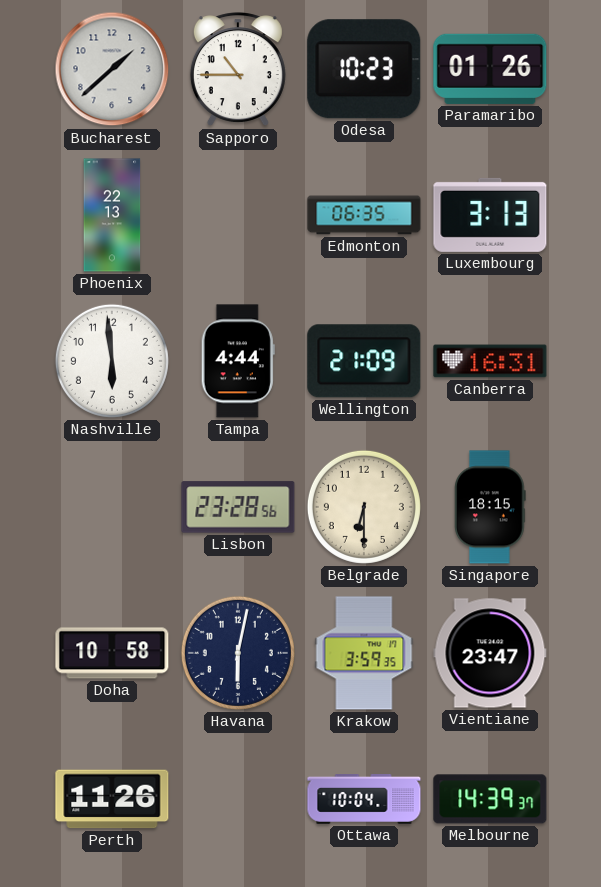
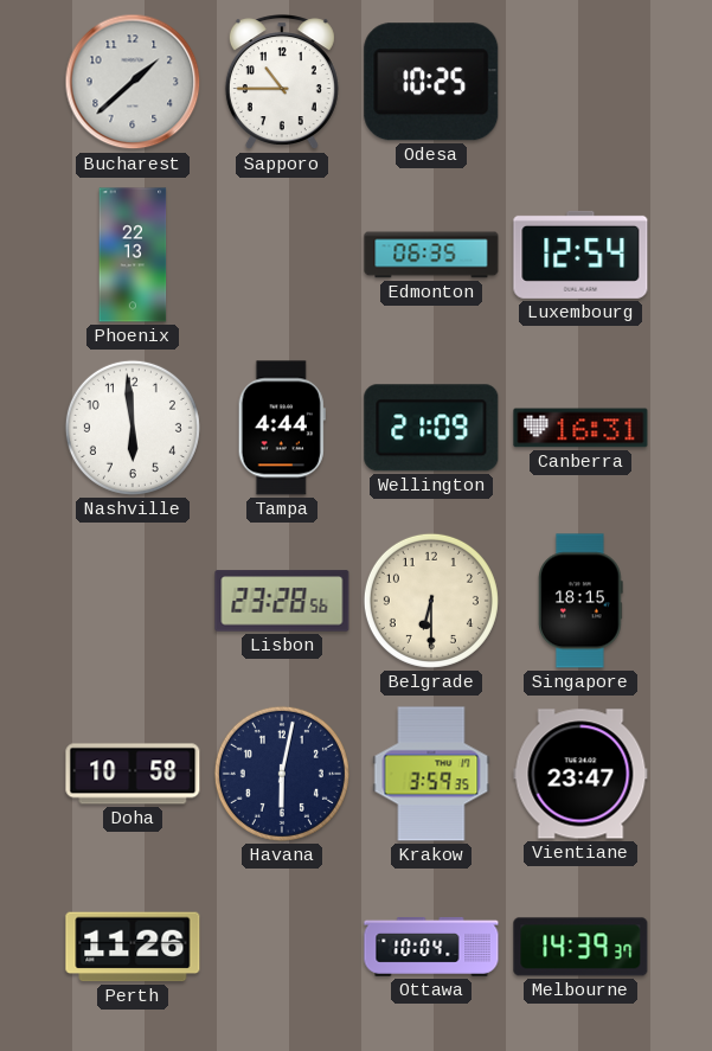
Odesa: 10:23 -> 10:25 (431, 82)
Paramaribo: 01:26 -> none (490, 69)
Luxembourg: 3:13 -> 12:54 (580, 255)
